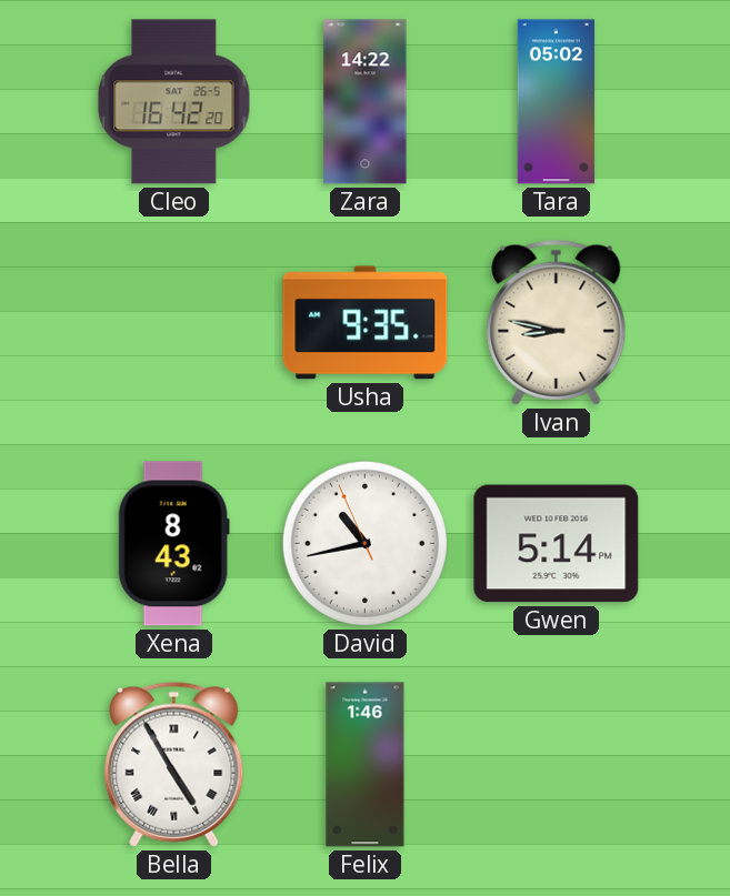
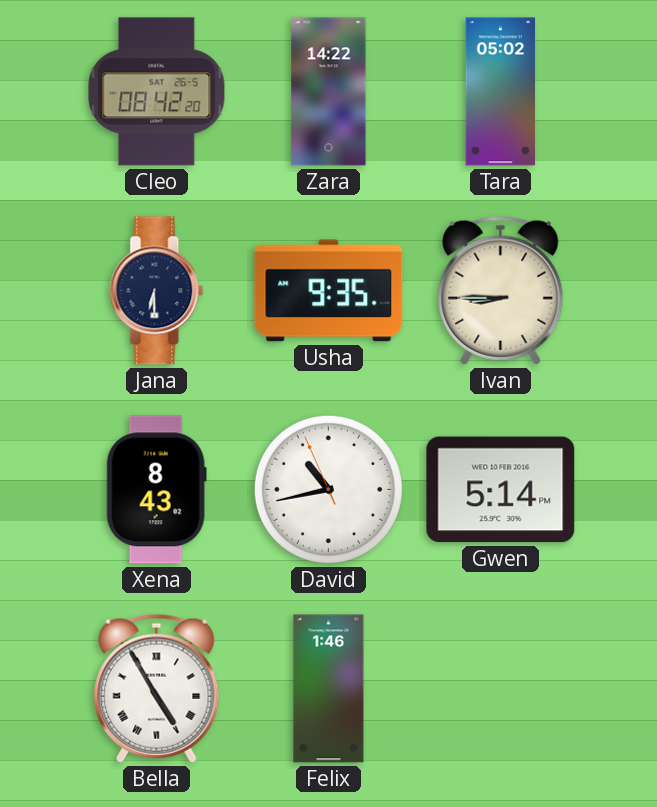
Cleo: 16:42 -> 08:42 (157, 92)
Jana: none -> 6:30 (157, 291)
Ivan: 8:47 -> 8:45 (501, 290)
